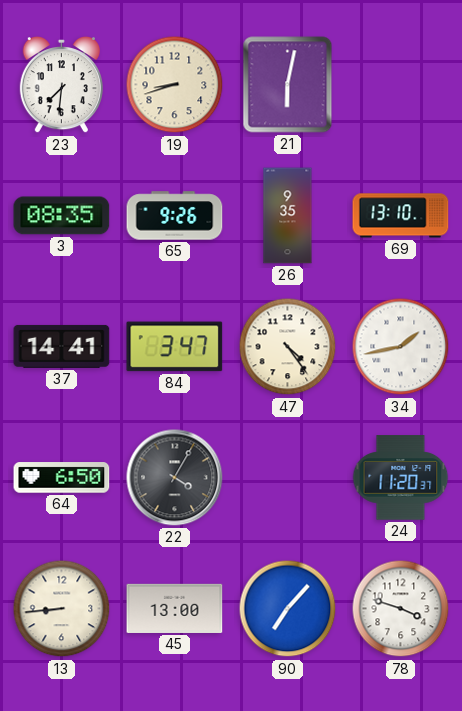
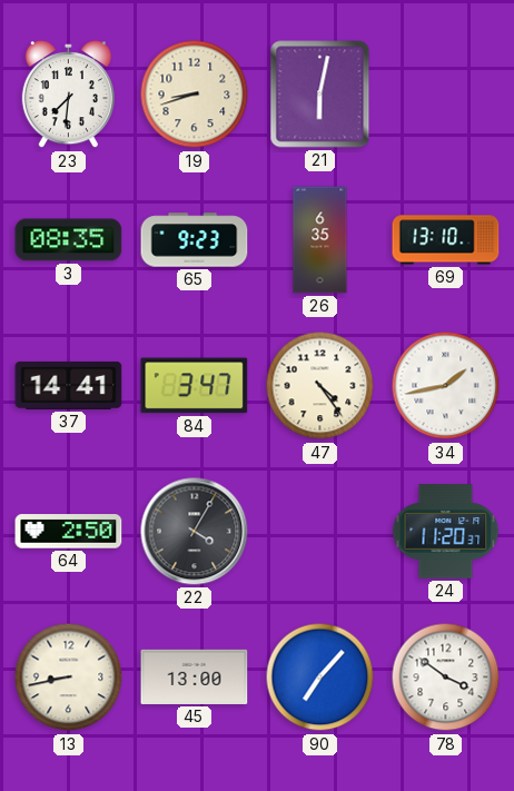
65: 9:26 -> 9:23 (195, 240)
26: 9:35 -> 6:35 (320, 240)
64: 6:50 -> 2:50 (69, 532)
13: 8:44 -> 8:43 (69, 678)
78: 3:48 -> 3:51 (446, 678)
